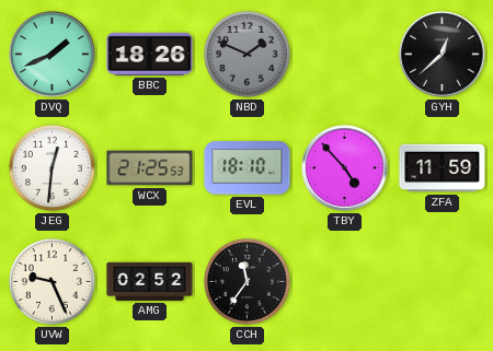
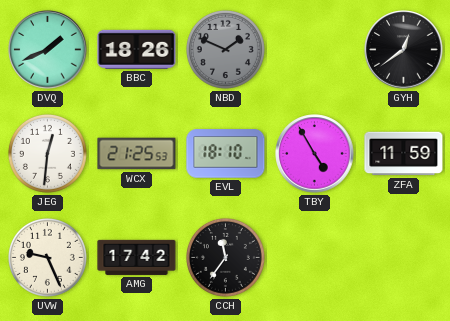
GYH: 12:38 -> 12:39 (404, 50)
TBY: 4:53 -> 4:55 (315, 154)
AMG: 02:52 -> 17:42 (137, 257)
